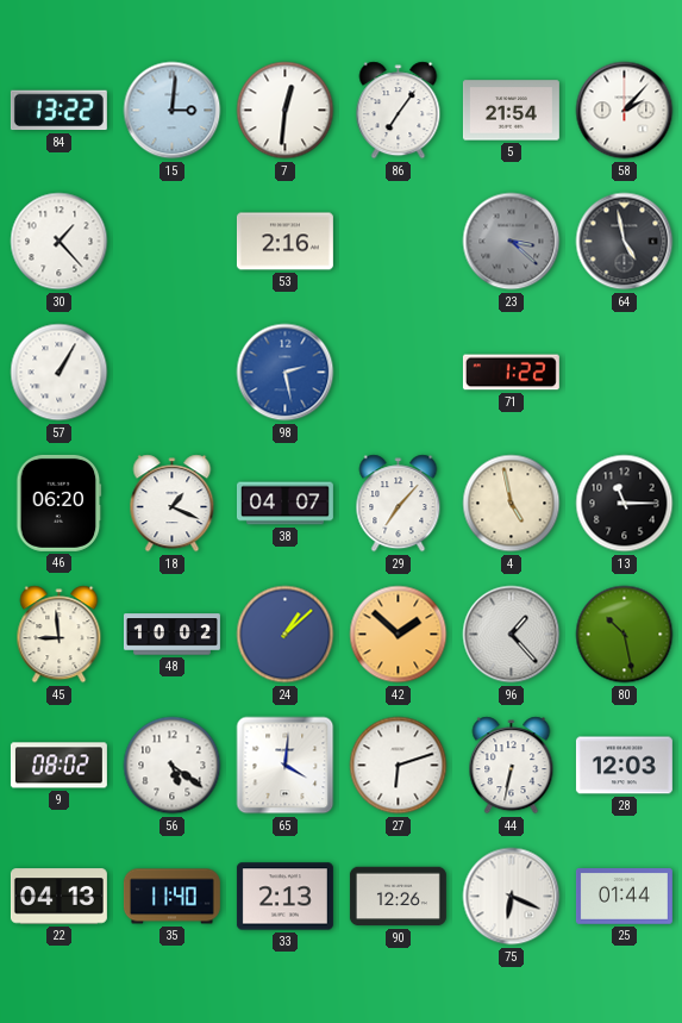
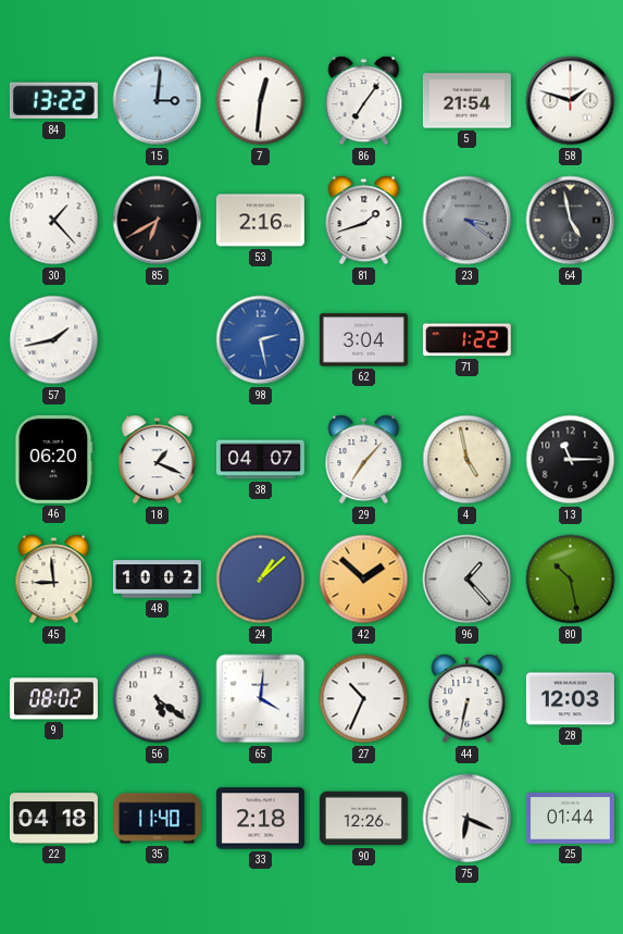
58: 2:07 -> 1:48 (571, 101)
85: none -> 6:40 (158, 221)
81: none -> 1:42 (364, 221)
23: 3:22 -> 3:21 (468, 221)
57: 1:05 -> 1:43 (54, 340)
62: none -> 3:04 (363, 340)
27: 6:12 -> 10:34 (364, 699)
22: 04:13 -> 04:18 (53, 819)
33: 2:13 -> 2:18 (260, 819)
